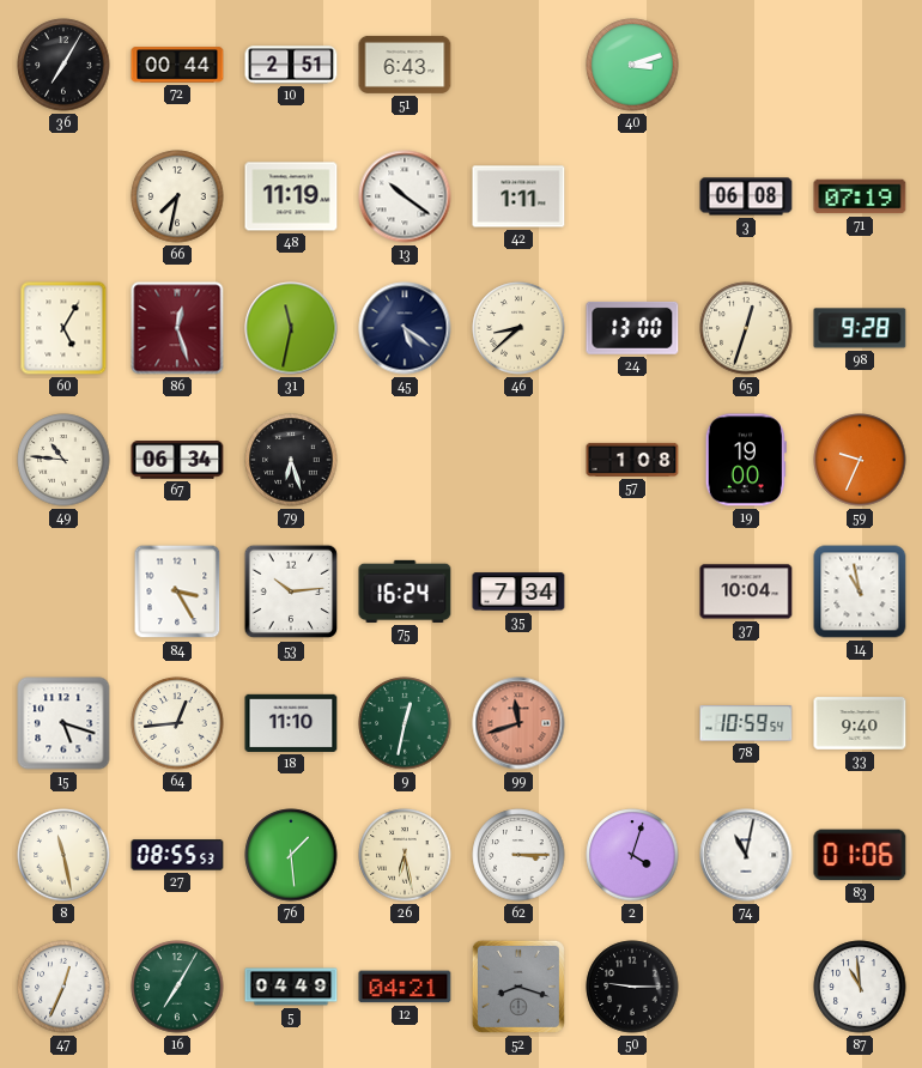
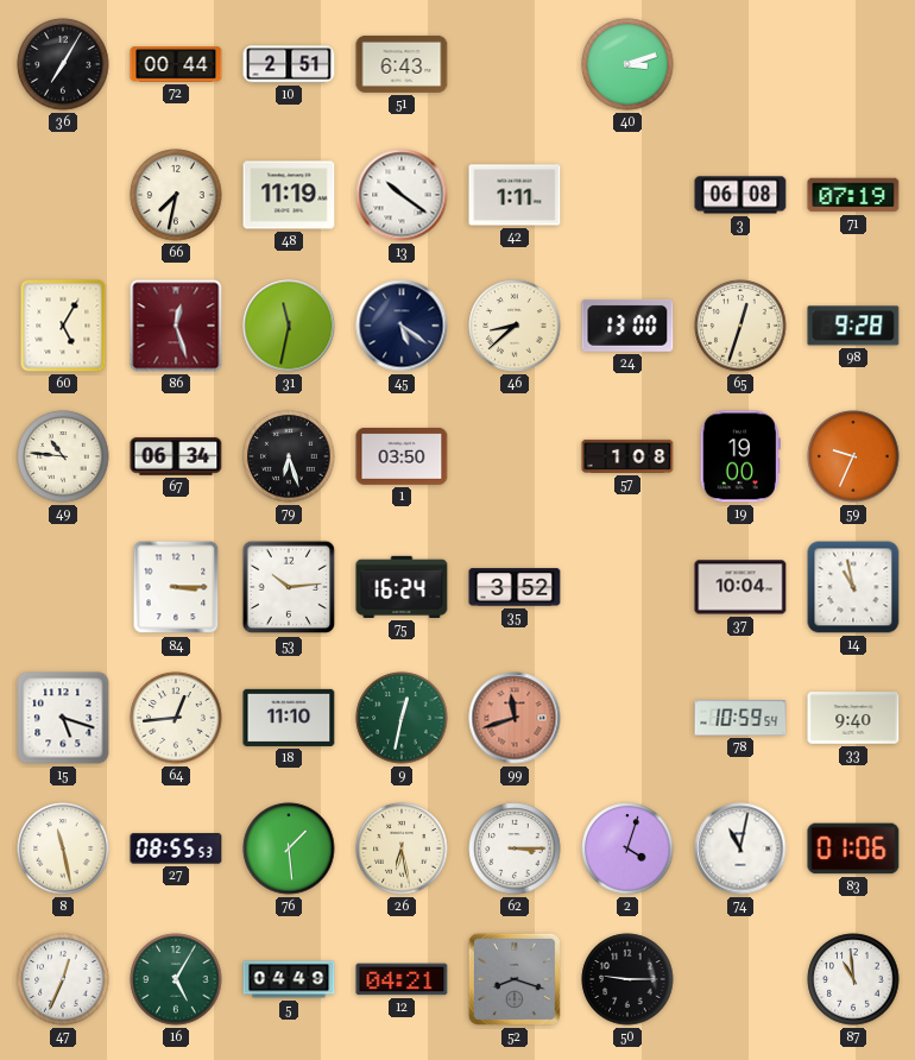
1: none -> 03:50 (402, 456)
84: 3:25 -> 3:15 (176, 587)
35: 7:34 -> 3:52 (515, 587)
16: 7:05 -> 5:05 (176, 979)
